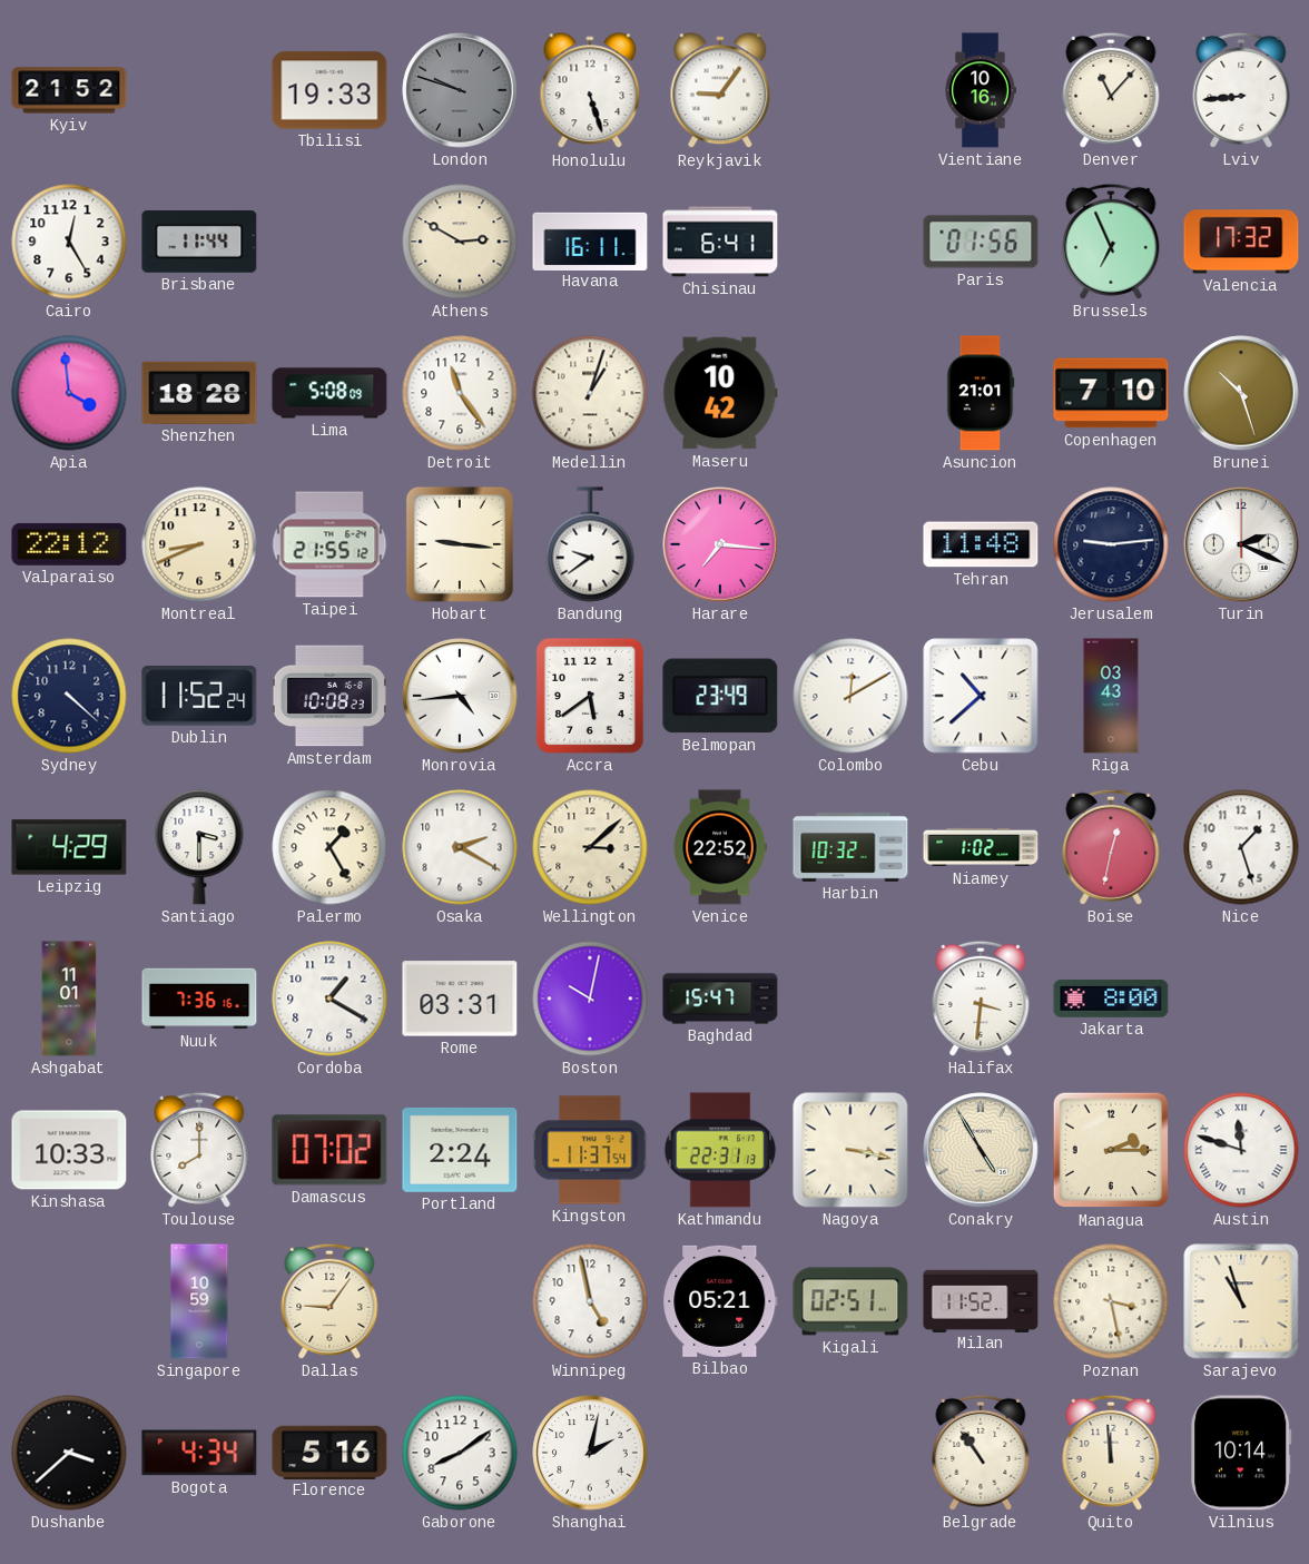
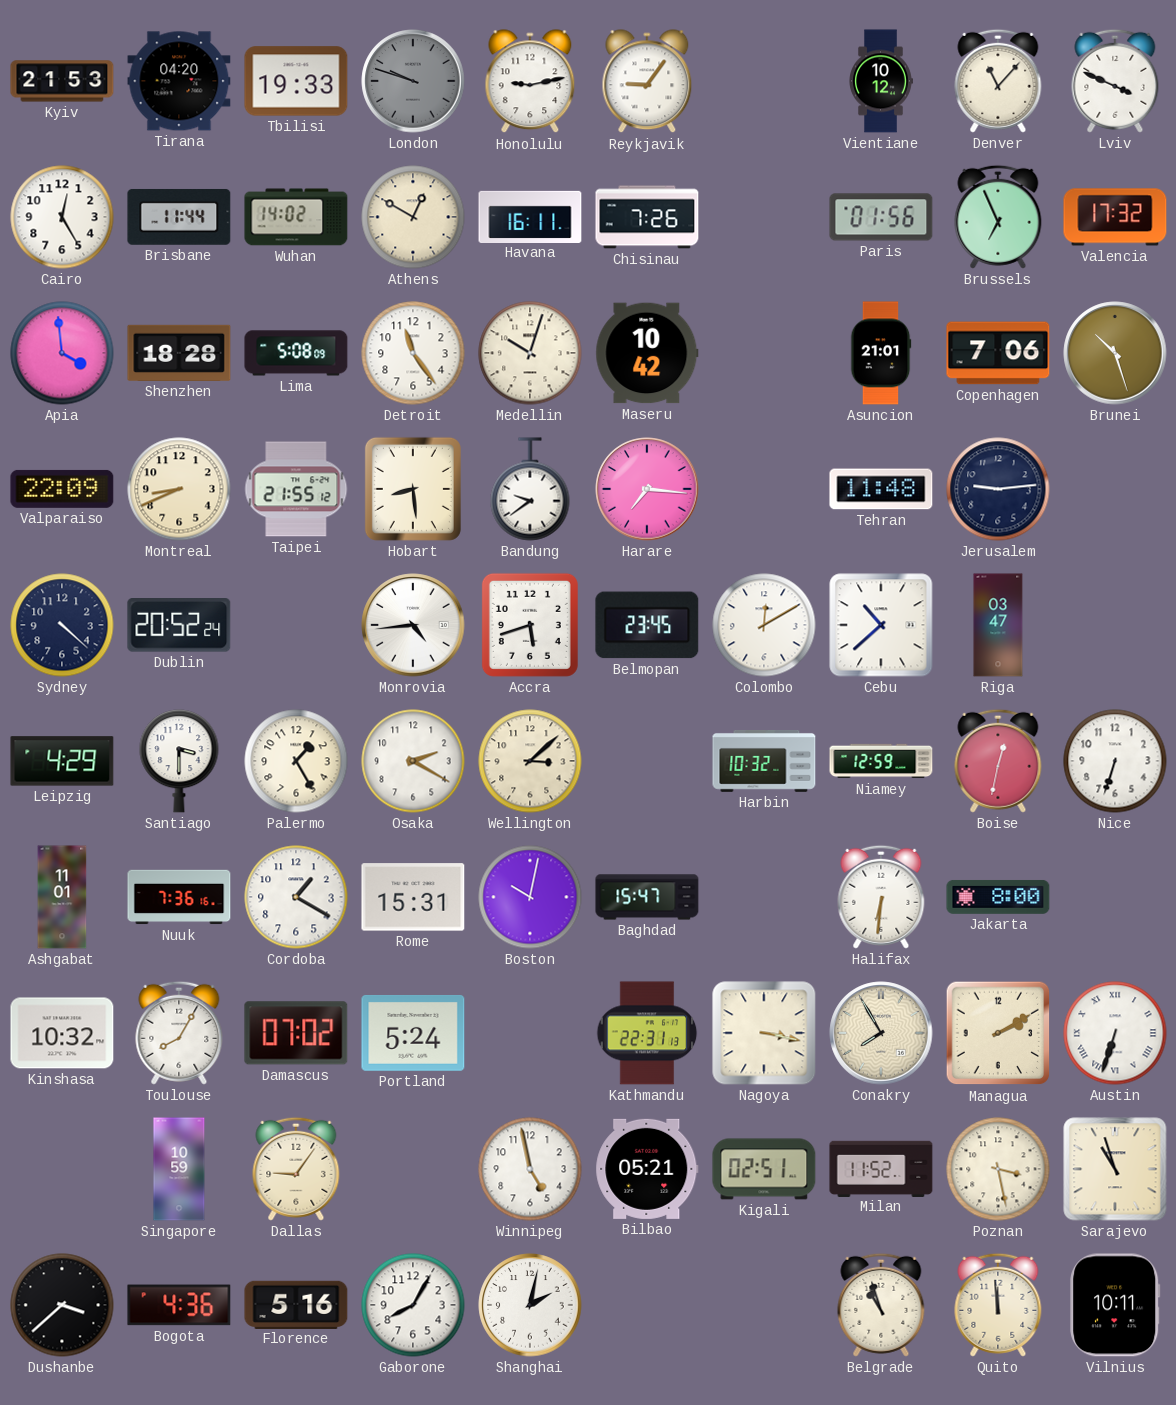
Kyiv: 21:52 -> 21:53 (62, 81)
Tirana: none -> 04:20 (179, 81)
Honolulu: 5:27 -> 9:13 (530, 82)
Vientiane: 10:16 -> 10:12 (881, 81)
Lviv: 8:44 -> 3:49 (1115, 81)
Wuhan: none -> 14:02 (296, 217)
Athens: 2:50 -> 12:50 (413, 217)
Chisinau: 6:41 -> 7:26 (647, 217)
Medellin: 1:03 -> 10:03 (530, 353)
Copenhagen: 7:10 -> 7:06 (998, 353)
Valparaiso: 22:12 -> 22:09 (62, 489)
Hobart: 9:16 -> 8:29 (413, 489)
Turin: 2:19 -> none (1241, 544)
Dublin: 11:52 -> 20:52 (179, 625)
Amsterdam: 10:08 -> none (329, 696)
Accra: 5:39 -> 5:42 (530, 625)
Belmopan: 23:49 -> 23:45 (647, 625)
Riga: 03:43 -> 03:47 (998, 625)
Venice: 22:52 -> none (720, 847)
Niamey: 1:02 -> 12:59 (881, 761)
Nice: 1:27 -> 6:33 (1115, 761)
Rome: 03:31 -> 15:31 (413, 897)
Halifax: 3:31 -> 6:31 (881, 897)
Kinshasa: 10:33 -> 10:32 (62, 1033)
Toulouse: 8:00 -> 8:05 (179, 1033)
Portland: 2:24 -> 5:24 (413, 1033)
Kingston: 11:37 -> none (590, 1150)
Conakry: 4:55 -> 7:55 (881, 1033)
Managua: 2:15 -> 2:10 (998, 1033)
Austin: 11:48 -> 6:33 (1115, 1033)
Bogota: 4:34 -> 4:36 (179, 1305)
Gaborone: 8:09 -> 8:05 (413, 1305)
Belgrade: 10:54 -> 10:57 (881, 1305)
Vilnius: 10:14 -> 10:11 (1115, 1305)
